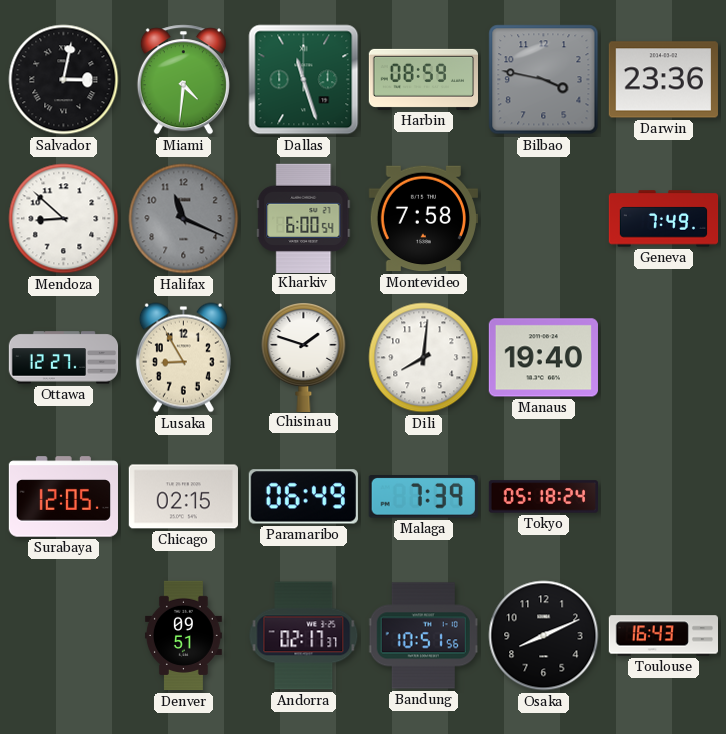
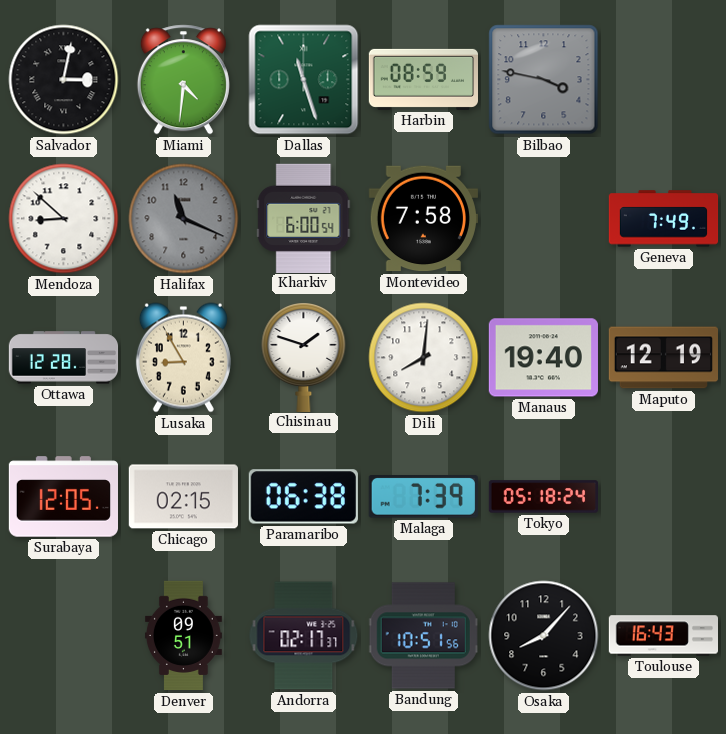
Darwin: 23:36 -> none (663, 80)
Ottawa: 12:27 -> 12:28 (64, 358)
Maputo: none -> 12:19 (663, 358)
Paramaribo: 06:49 -> 06:38 (303, 497)
Osaka: 8:11 -> 8:07 (544, 636)
